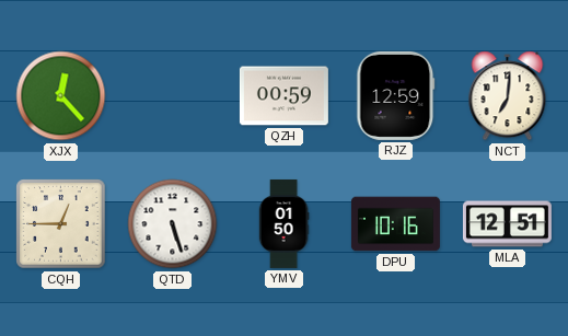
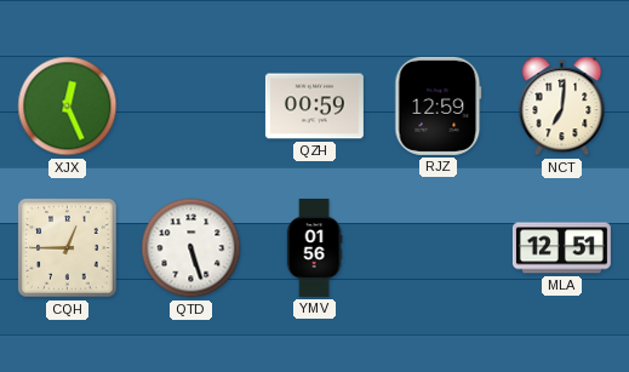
XJX: 12:23 -> 12:26 (68, 107)
YMV: 01:50 -> 01:56 (314, 247)
DPU: 10:16 -> none (395, 224)
